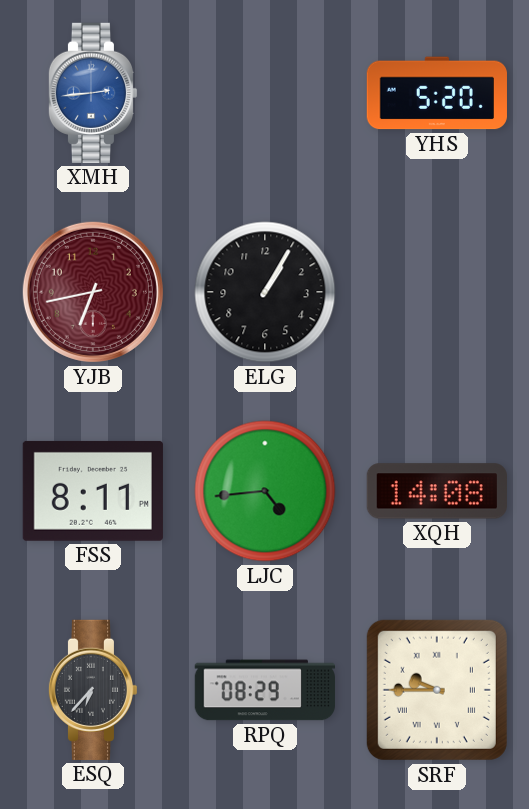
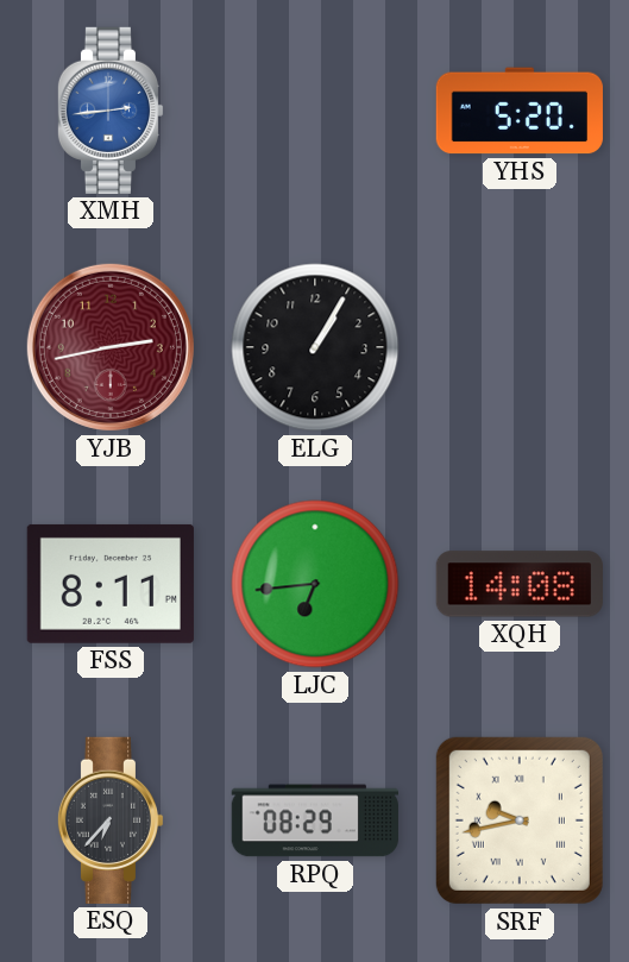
YJB: 6:43 -> 2:43 (111, 347)
LJC: 4:44 -> 6:44 (315, 584)
SRF: 9:45 -> 9:43 (520, 820)
